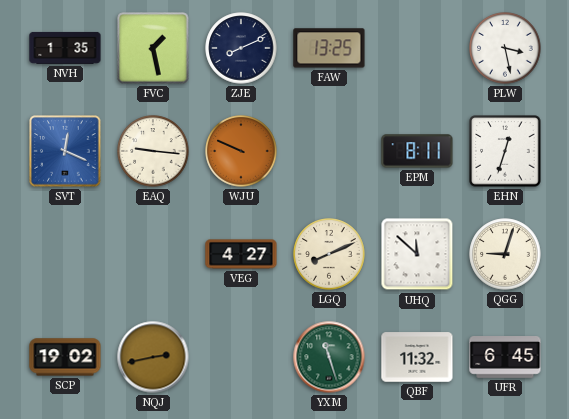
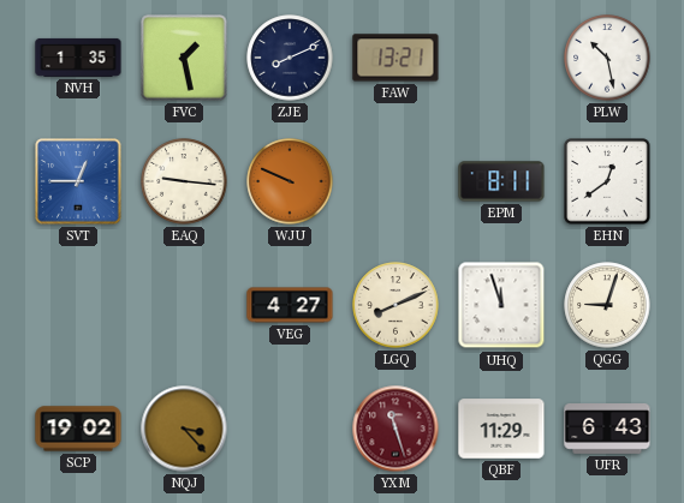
FAW: 13:25 -> 13:21 (395, 58)
PLW: 3:28 -> 10:28 (607, 58)
SVT: 12:19 -> 12:45 (78, 181)
EHN: 12:33 -> 12:39 (607, 181)
UHQ: 11:52 -> 11:57 (501, 305)
NQJ: 2:43 -> 3:23 (184, 429)
YXM dial: green -> burgundy (395, 429)
QBF: 11:32 -> 11:29 (501, 429)
UFR: 6:45 -> 6:43 (607, 430)
